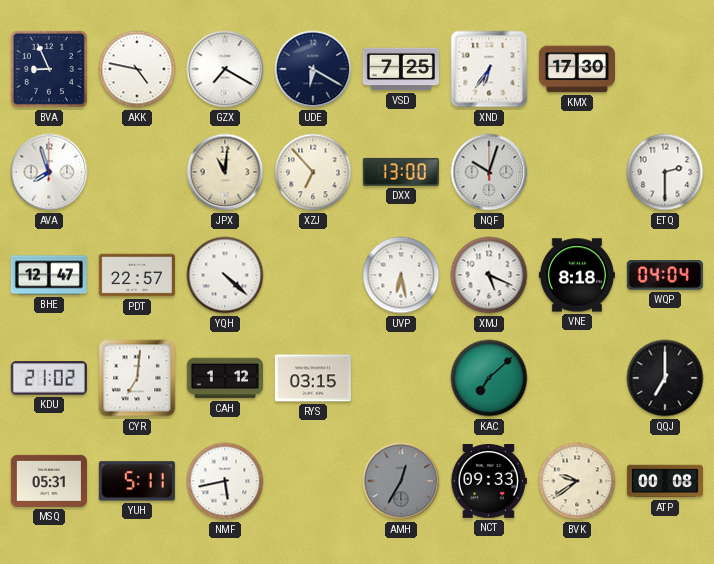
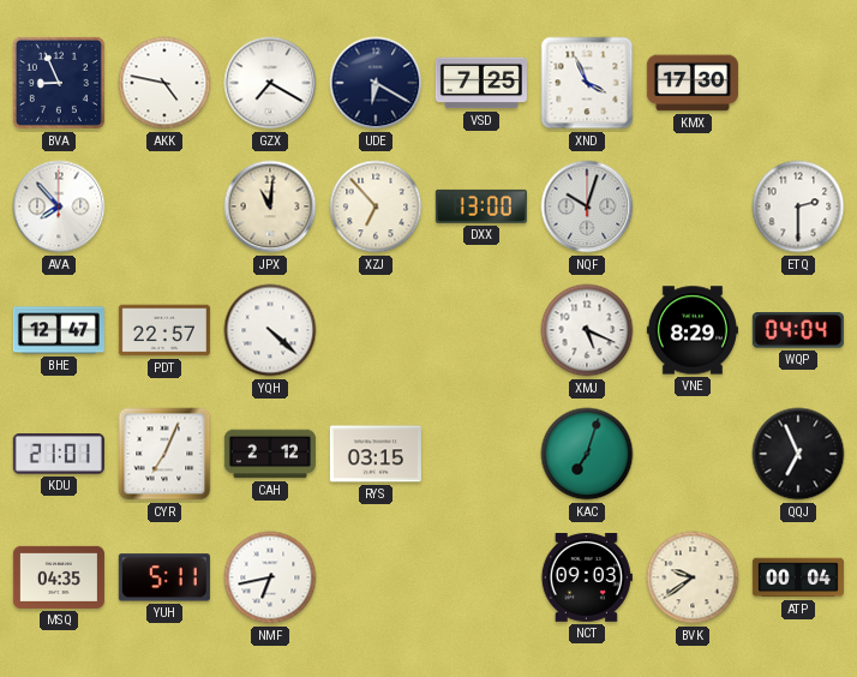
XND: 6:36 -> 3:56 (587, 83)
AVA: 7:57 -> 7:53 (59, 206)
UVP: 6:28 -> none (401, 275)
VNE: 8:18 -> 8:29 (693, 330)
KDU: 21:02 -> 21:01 (59, 454)
CYR: 7:01 -> 7:04 (164, 454)
CAH: 1:12 -> 2:12 (270, 454)
KAC: 7:08 -> 7:03 (587, 454)
QQJ: 7:00 -> 6:56 (798, 454)
MSQ: 05:31 -> 04:35 (59, 577)
NMF: 5:43 -> 6:43 (270, 577)
AMH: 12:35 -> none (401, 481)
NCT: 09:33 -> 09:03 (587, 579)
ATP: 00:08 -> 00:04 (798, 577)
